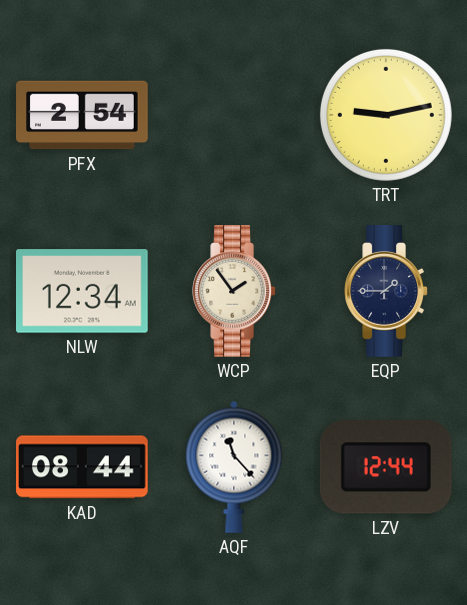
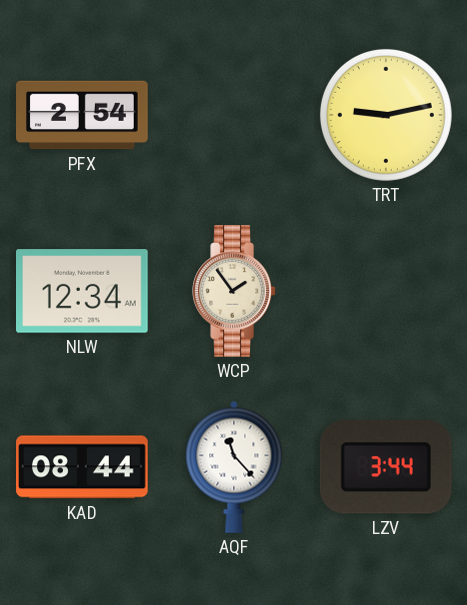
EQP: 1:45 -> none (386, 291)
LZV: 12:44 -> 3:44 (386, 468)
